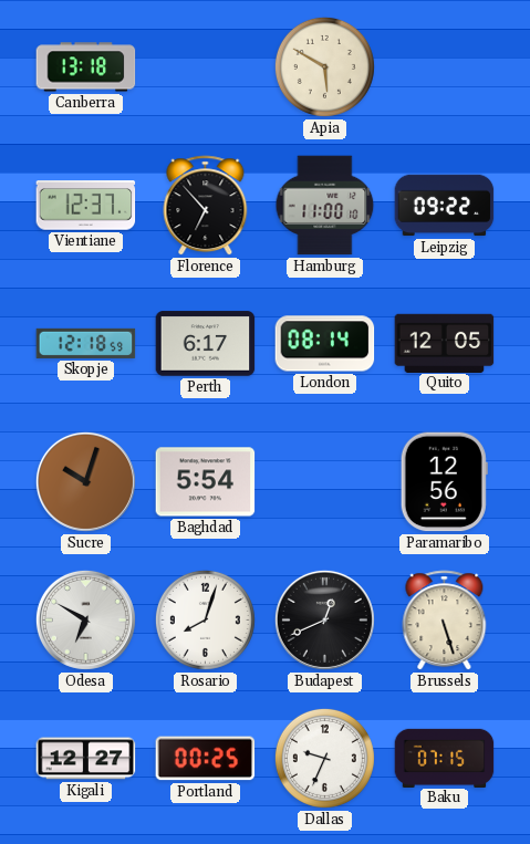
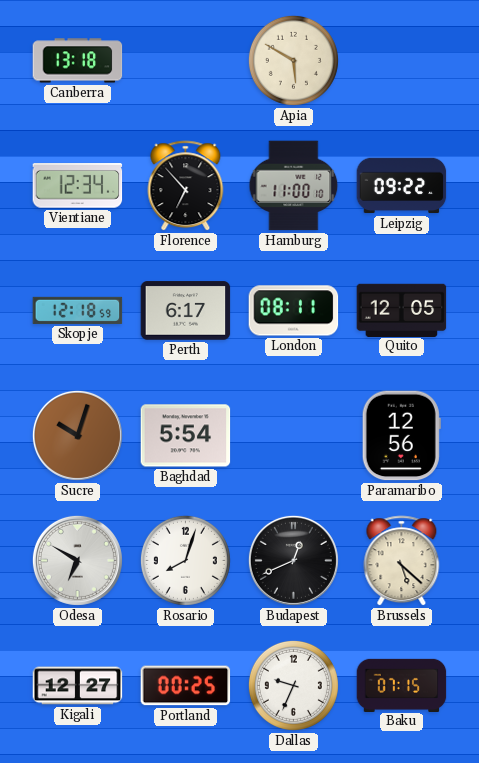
Vientiane: 12:37 -> 12:34 (78, 186)
London: 08:14 -> 08:11 (294, 311)
Brussels: 5:27 -> 5:22 (402, 561)
